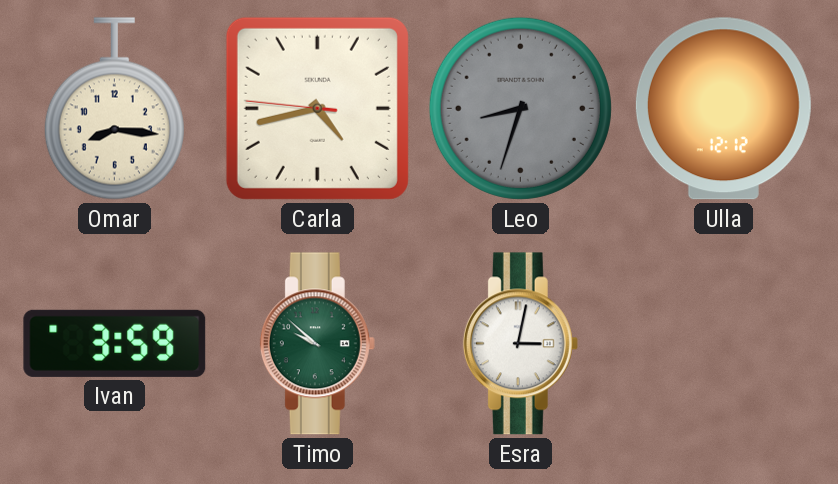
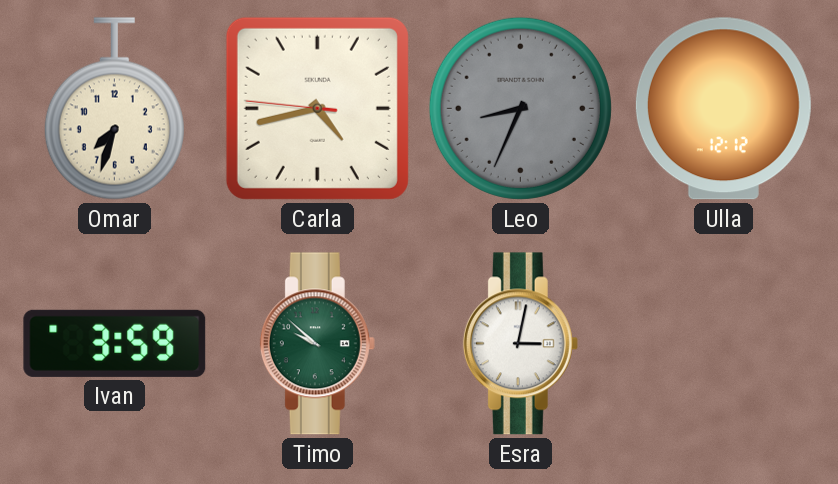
Omar: 8:16 -> 7:33 (114, 109)
Leo: 8:33 -> 8:34 (520, 108)
